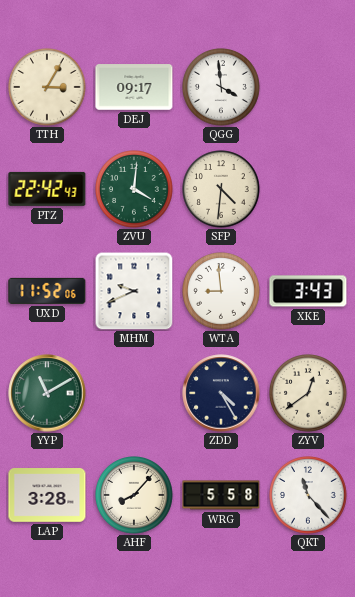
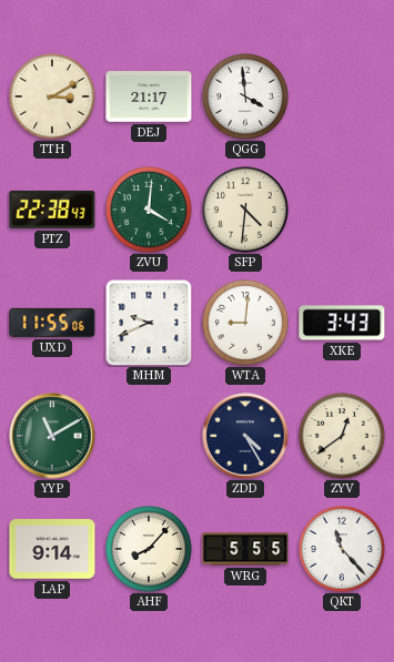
TTH: 3:05 -> 3:10 (53, 98)
DEJ: 09:17 -> 21:17 (149, 96)
PTZ: 22:42 -> 22:38 (52, 210)
UXD: 11:52 -> 11:55 (52, 323)
WTA: 8:59 -> 9:01 (246, 324)
LAP: 3:28 -> 9:14 (52, 549)
WRG: 5:58 -> 5:55 (245, 549)
